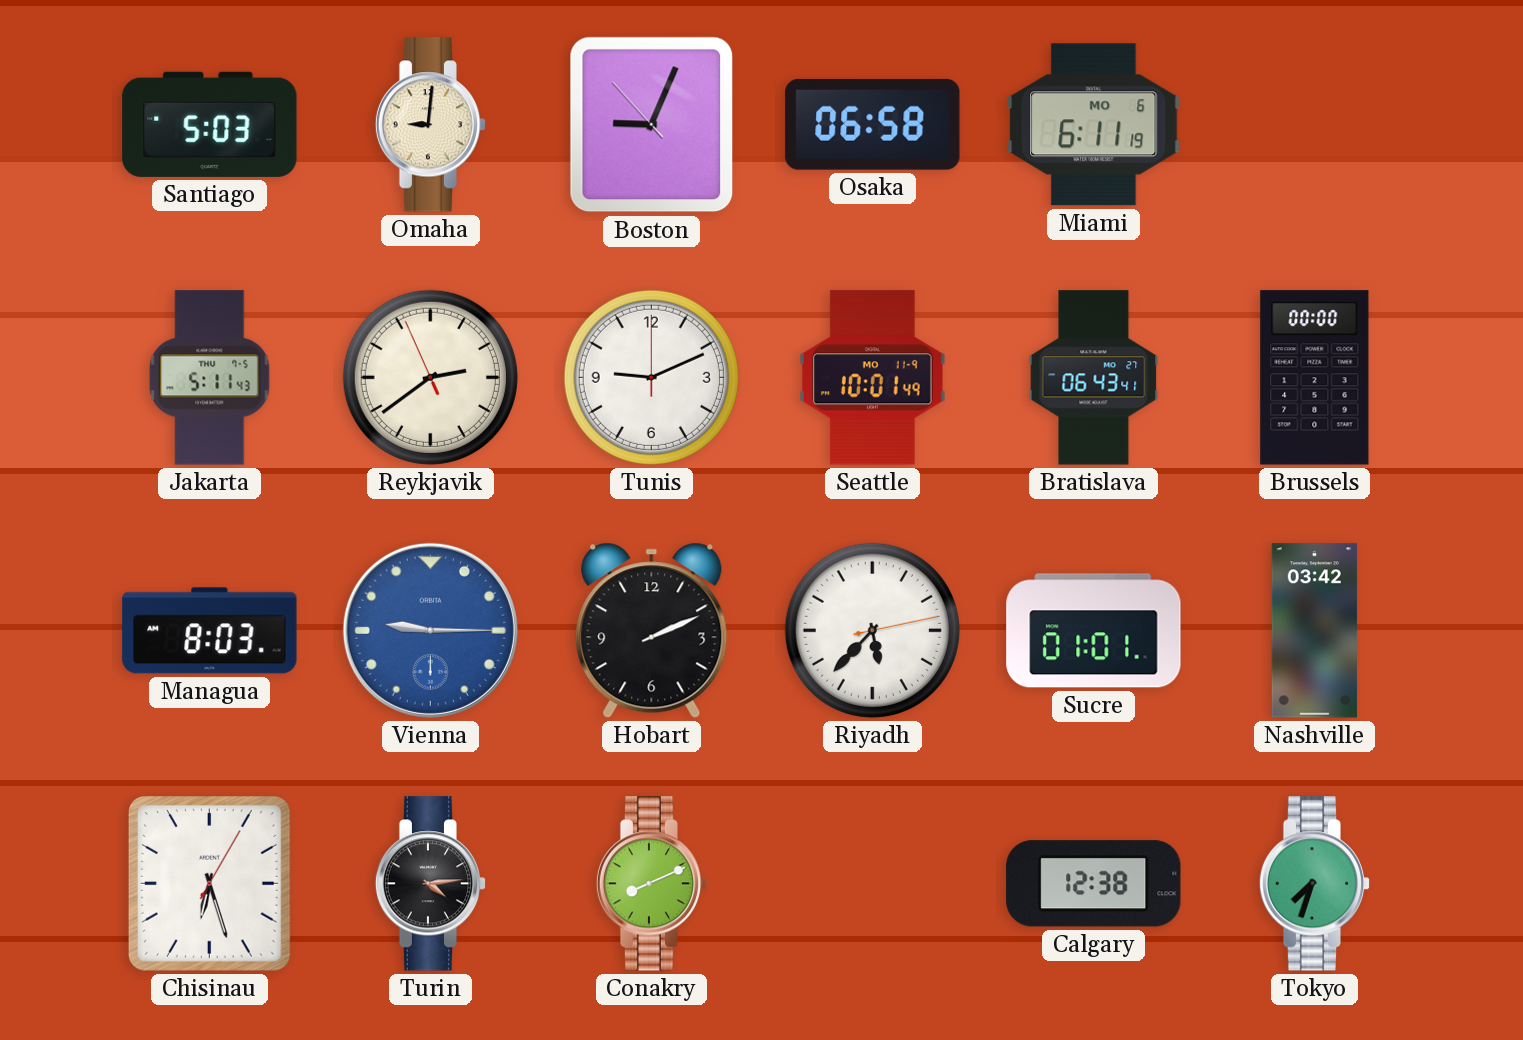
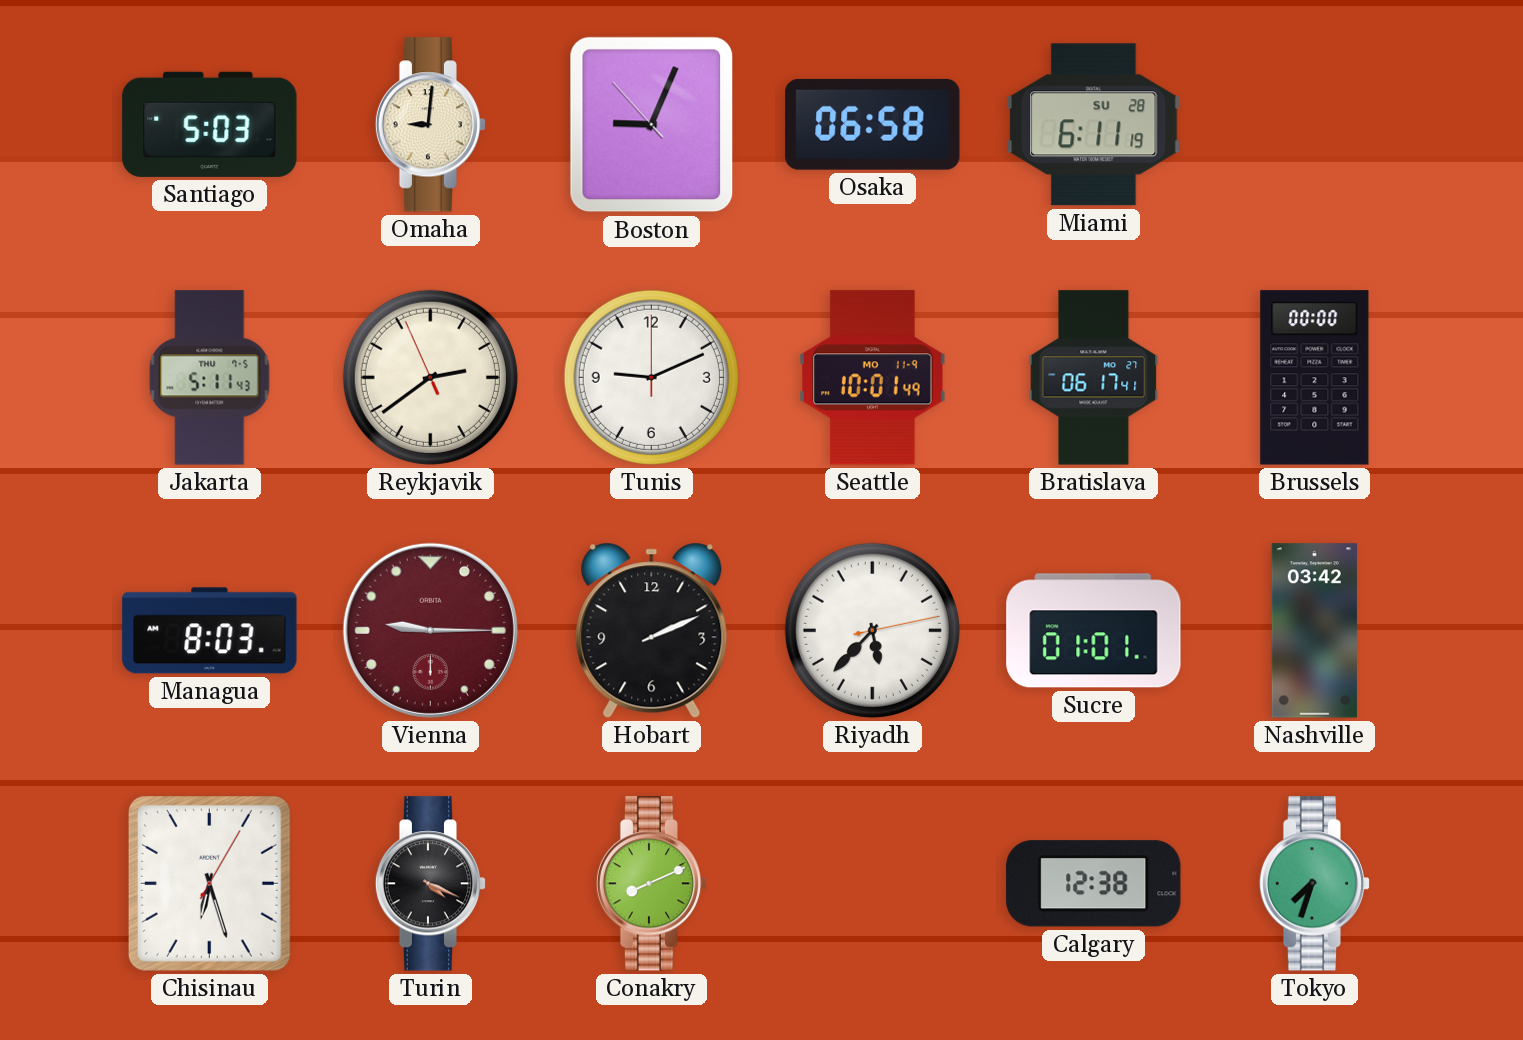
Miami date: MO 6 -> SU 28 (1094, 125)
Bratislava: 06:43 -> 06:17 (1094, 378)
Vienna dial: blue -> burgundy (430, 630)
Turin: 4:14 -> 4:19 (431, 884)
